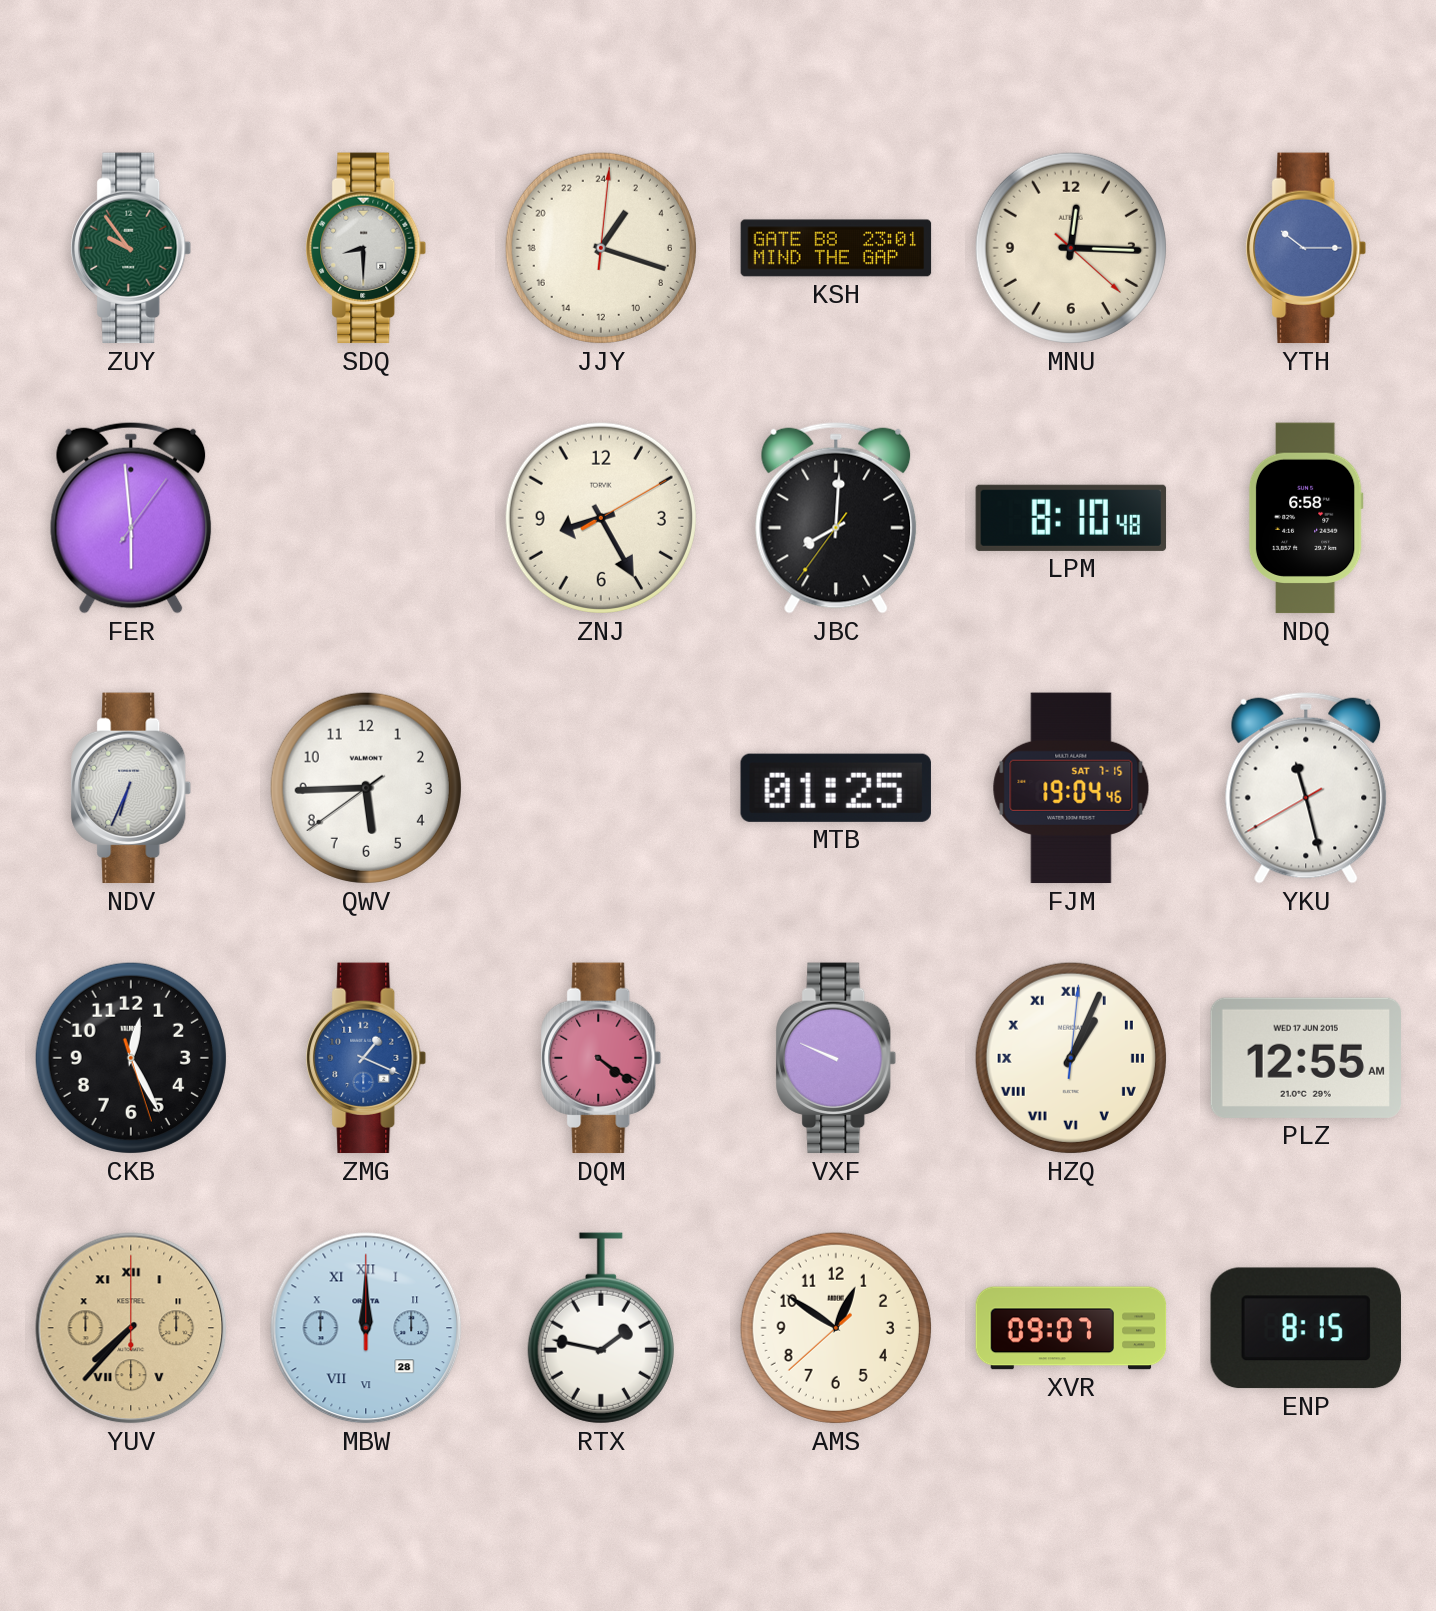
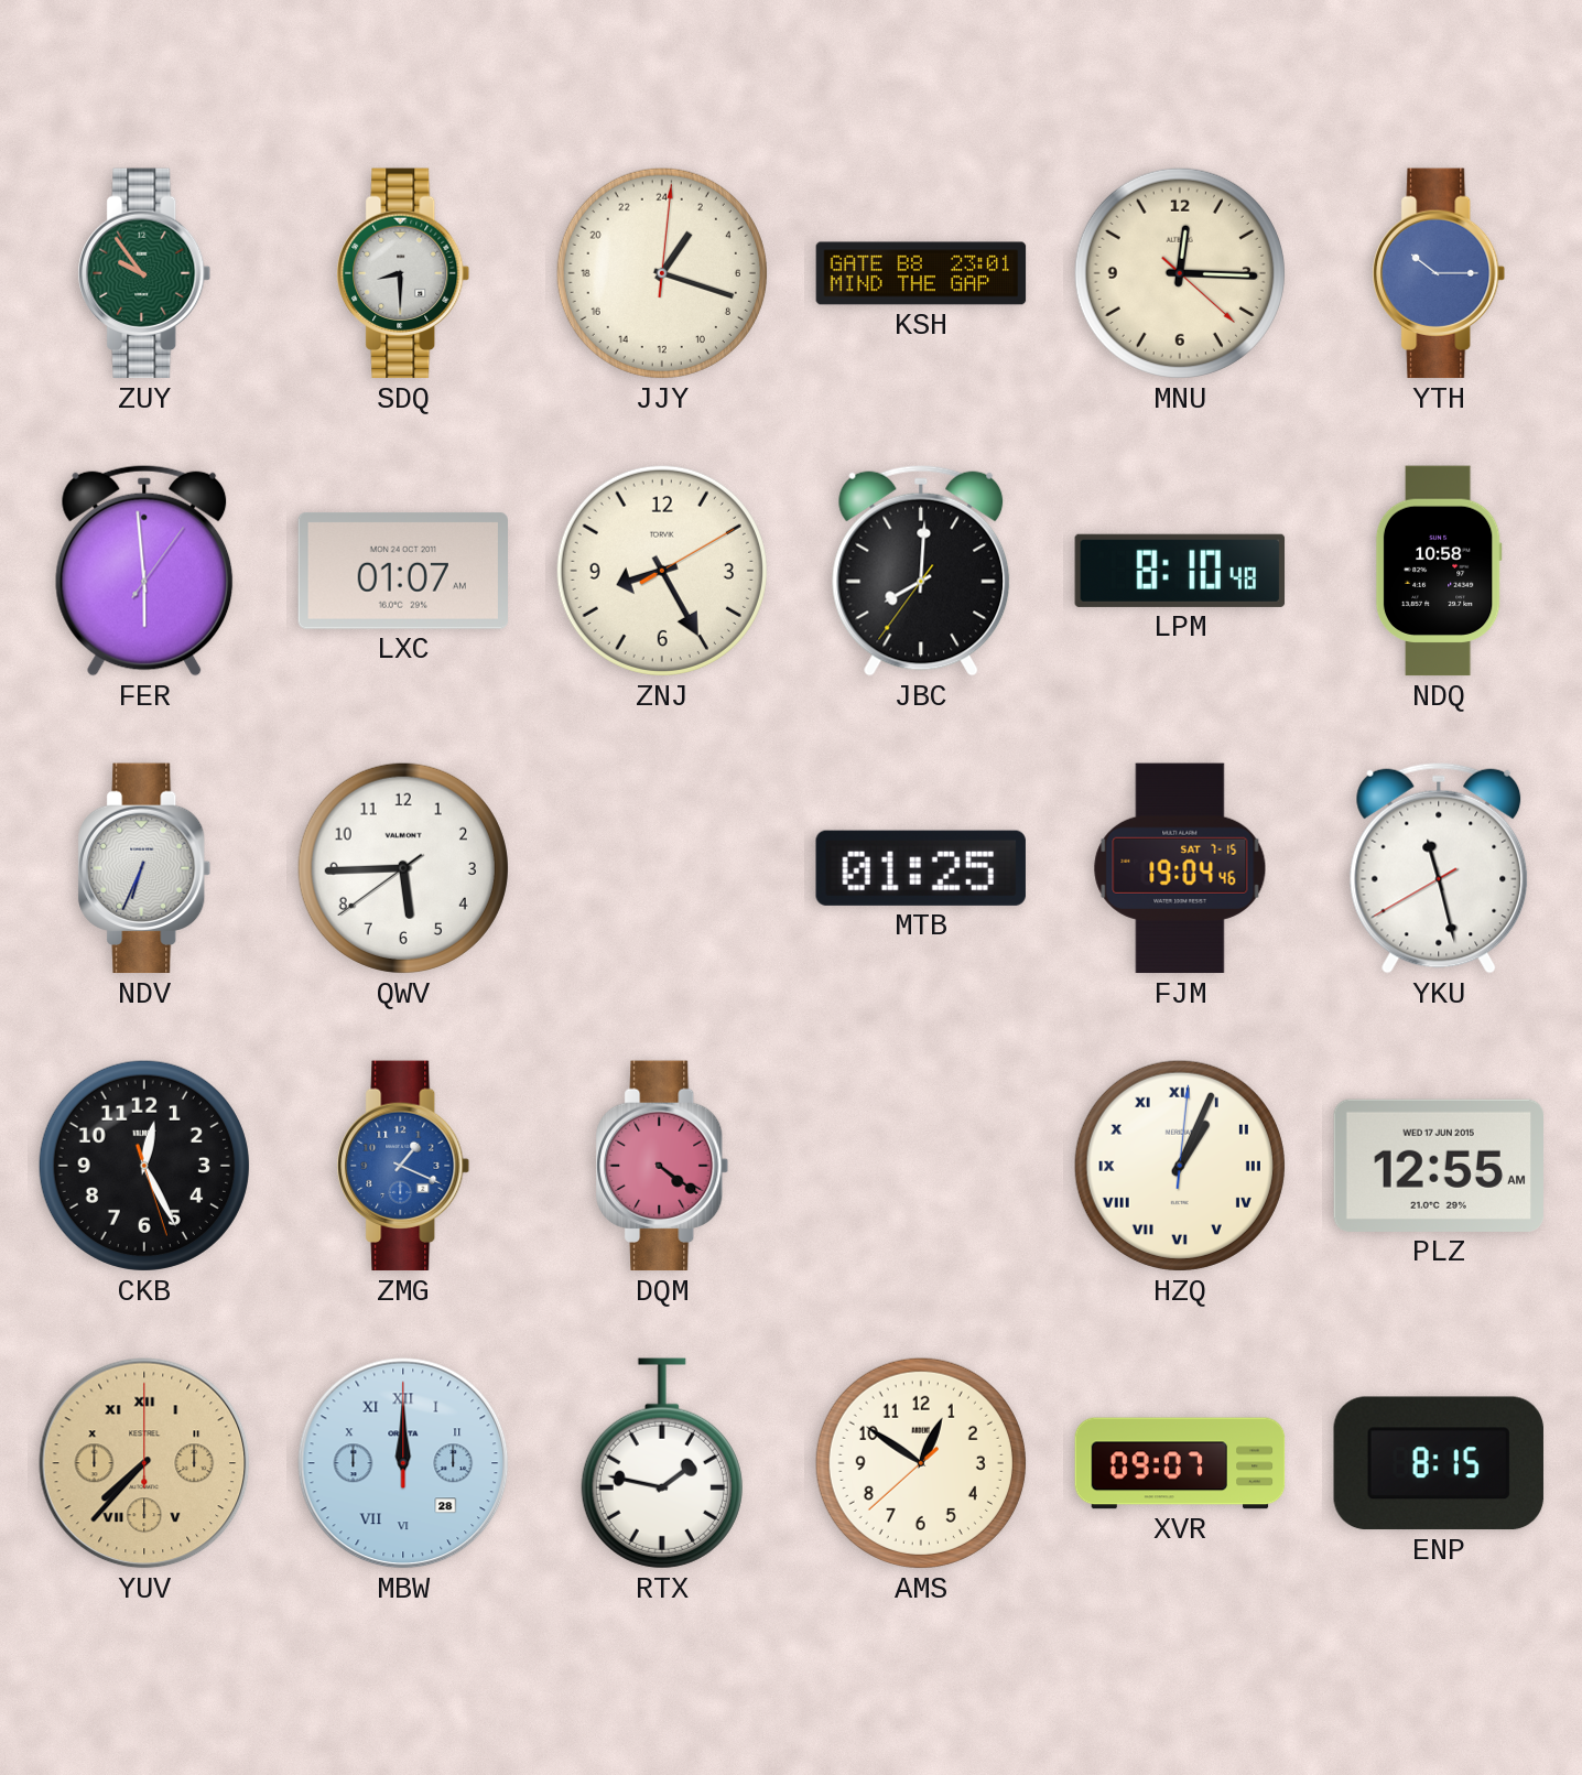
LXC: none -> 01:07 (402, 572)
NDQ: 6:58 -> 10:58 (1439, 571)
VXF: 9:49 -> none (836, 1058)
